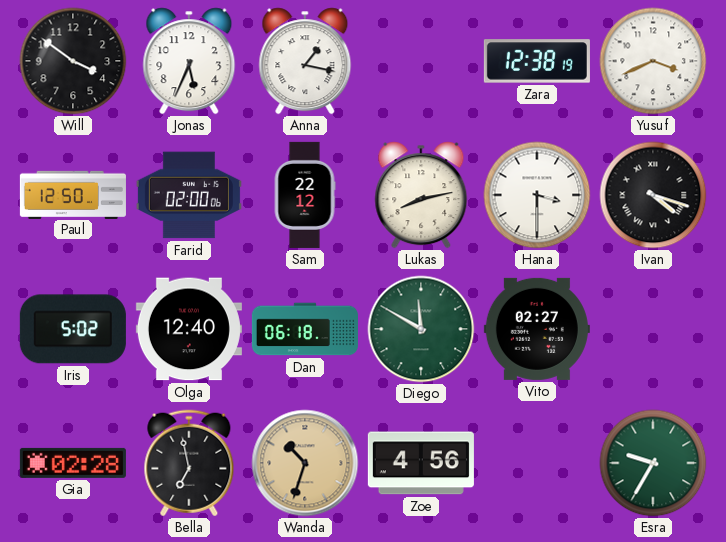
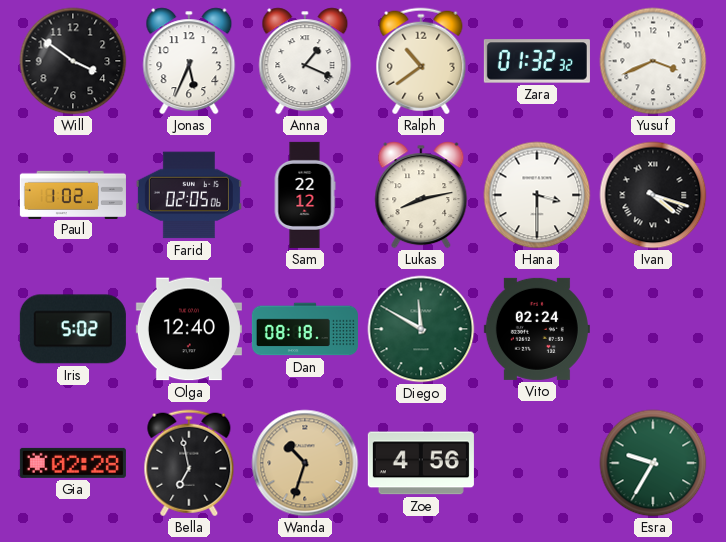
Anna: 1:17 -> 1:19 (305, 61)
Ralph: none -> 10:39 (421, 61)
Zara: 12:38 -> 01:32 (537, 61)
Paul: 12:50 -> 1:02 (73, 194)
Farid: 02:00 -> 02:05 (189, 195)
Dan: 06:18 -> 08:18 (305, 329)
Vito: 02:27 -> 02:24 (537, 329)
